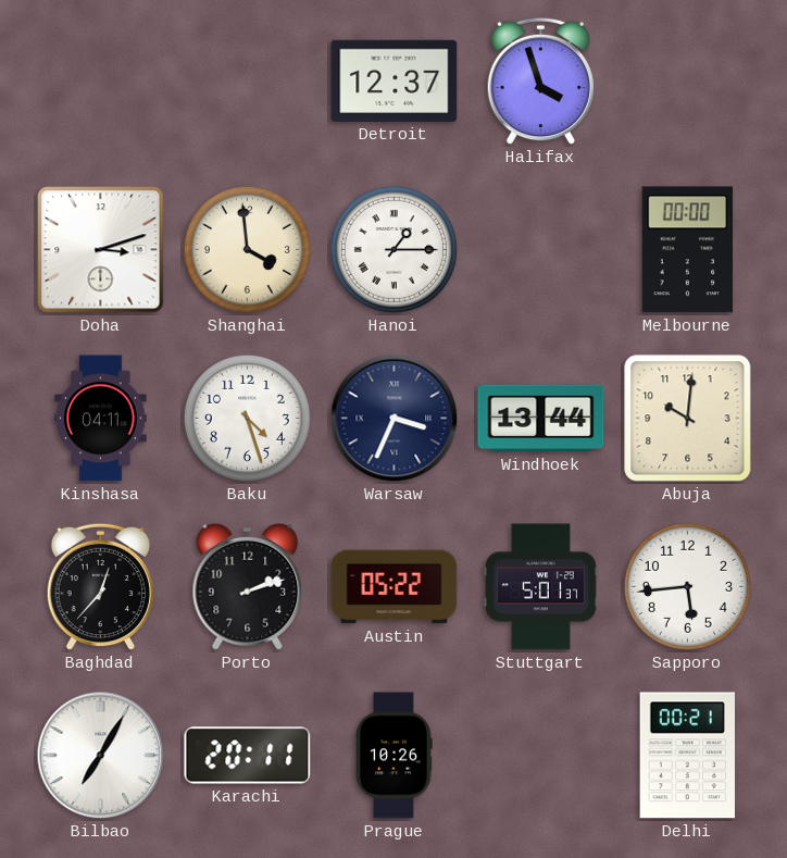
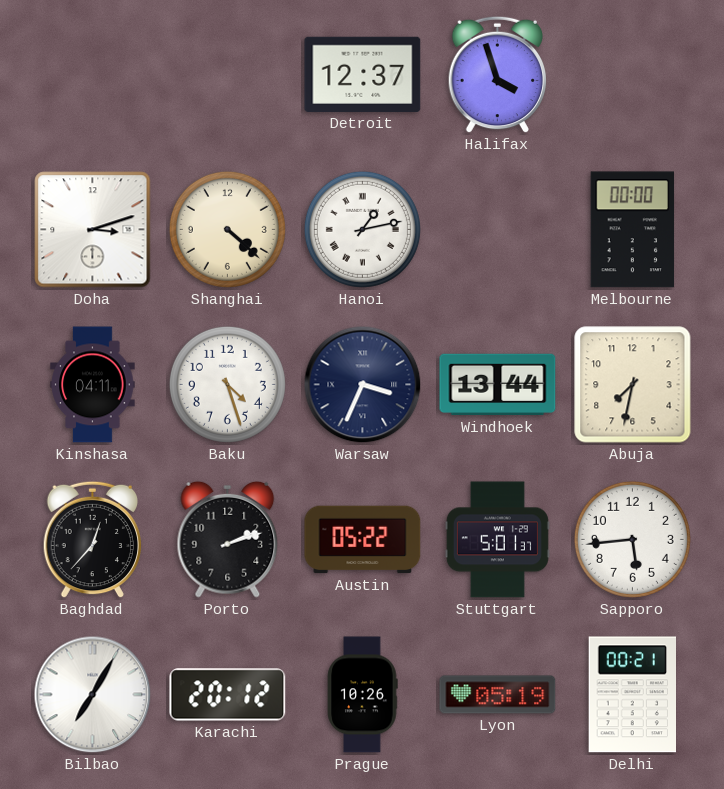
Shanghai: 3:59 -> 4:22 (227, 229)
Hanoi: 1:15 -> 1:13 (362, 229)
Abuja: 10:01 -> 7:32 (633, 385)
Karachi: 20:11 -> 20:12 (228, 695)
Lyon: none -> 05:19 (498, 695)
